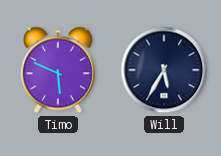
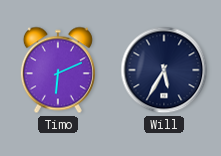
Timo: 5:49 -> 6:11 (58, 70)
